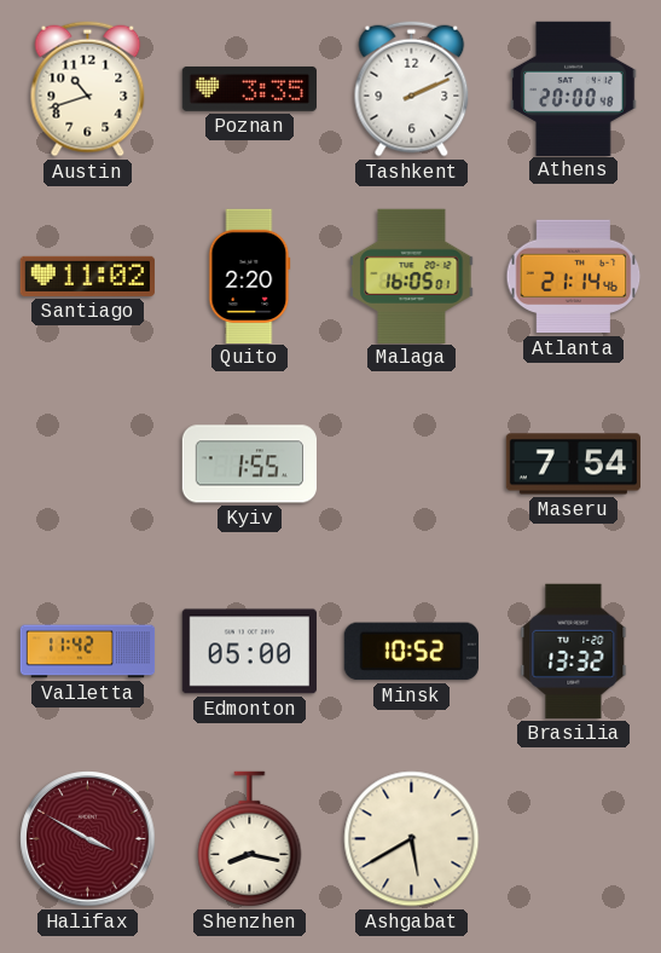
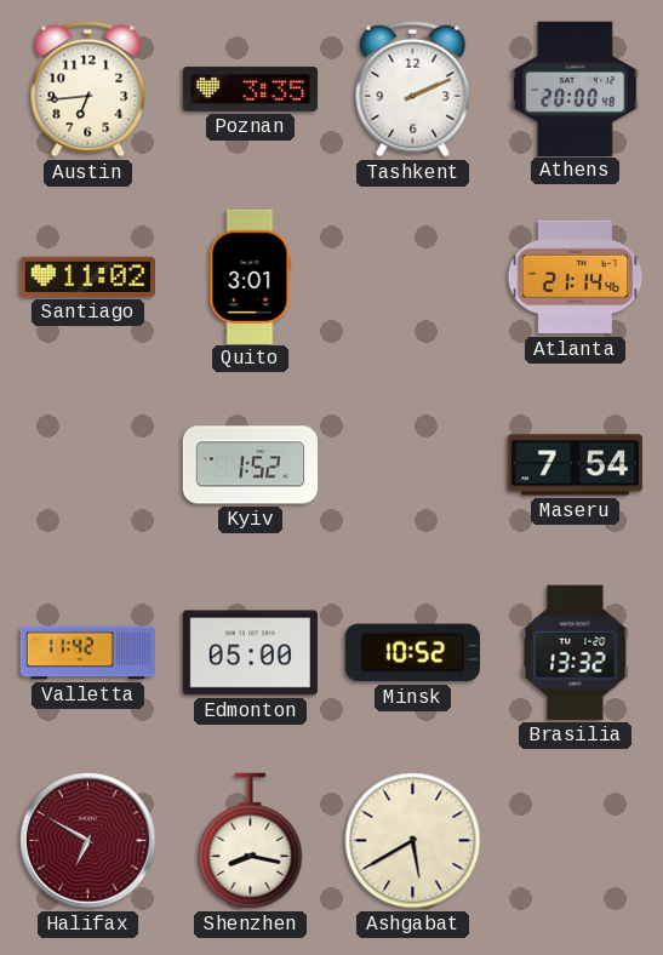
Austin: 10:42 -> 6:44 (88, 90)
Quito: 2:20 -> 3:01 (251, 276)
Malaga: 16:05 -> none (412, 276)
Kyiv: 1:55 -> 1:52 (250, 465)
Halifax: 3:50 -> 6:50 (88, 841)
